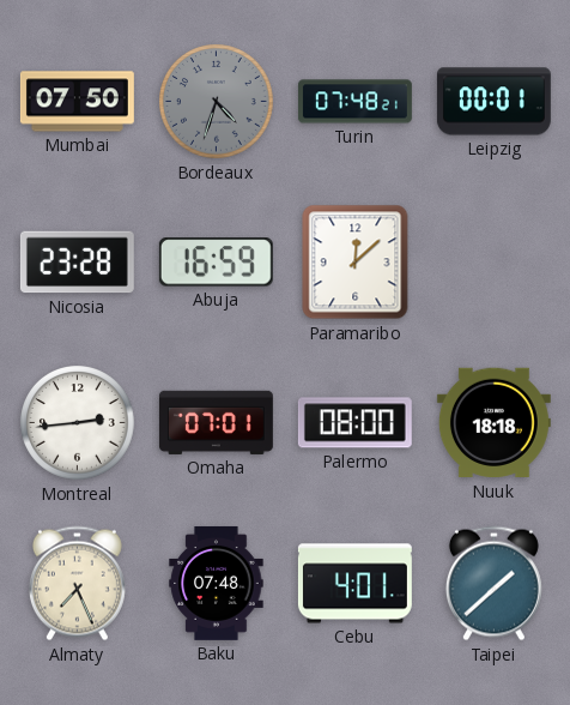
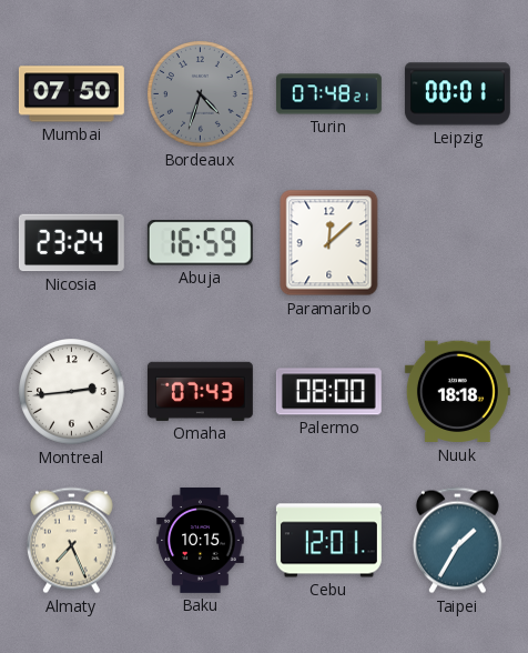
Nicosia: 23:28 -> 23:24 (71, 243)
Omaha: 07:01 -> 07:43 (200, 391)
Baku: 07:48 -> 10:15 (201, 540)
Cebu: 4:01 -> 12:01 (328, 541)
Taipei: 1:38 -> 1:35 (457, 541)
